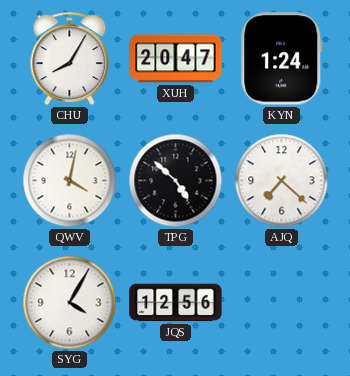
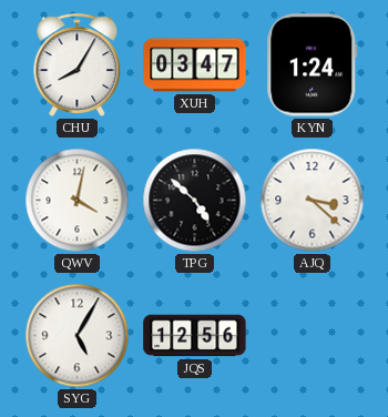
XUH: 20:47 -> 03:47 (195, 65)
AJQ: 7:22 -> 3:22 (313, 201)
SYG: 4:05 -> 5:05 (78, 336)
